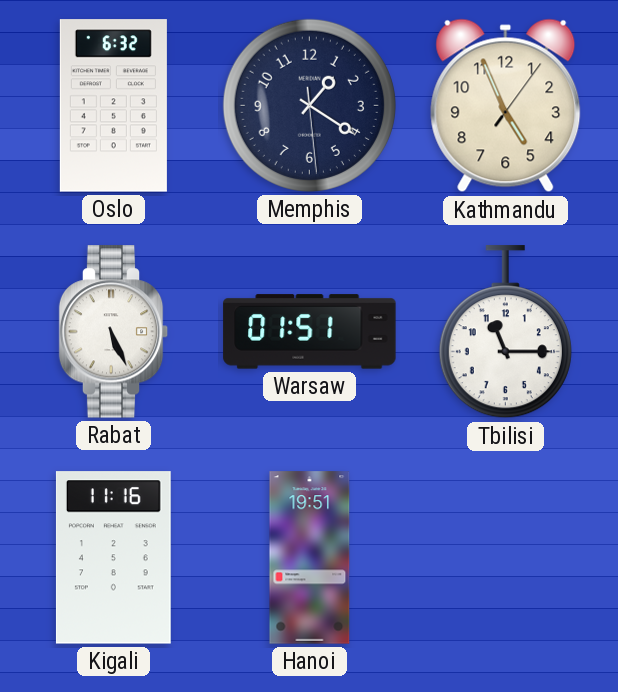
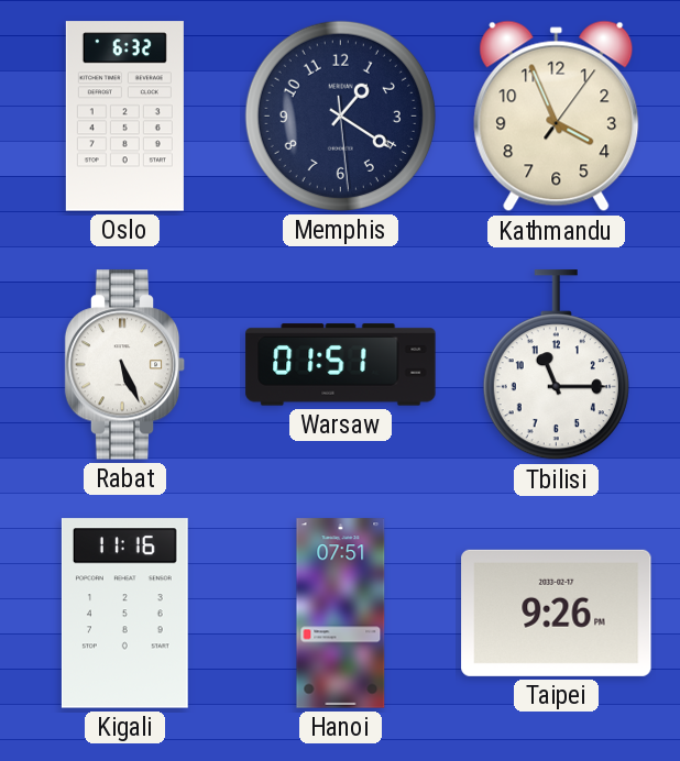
Kathmandu: 4:56 -> 3:56 (557, 117)
Hanoi: 19:51 -> 07:51 (341, 614)
Taipei: none -> 9:26 (557, 613)
